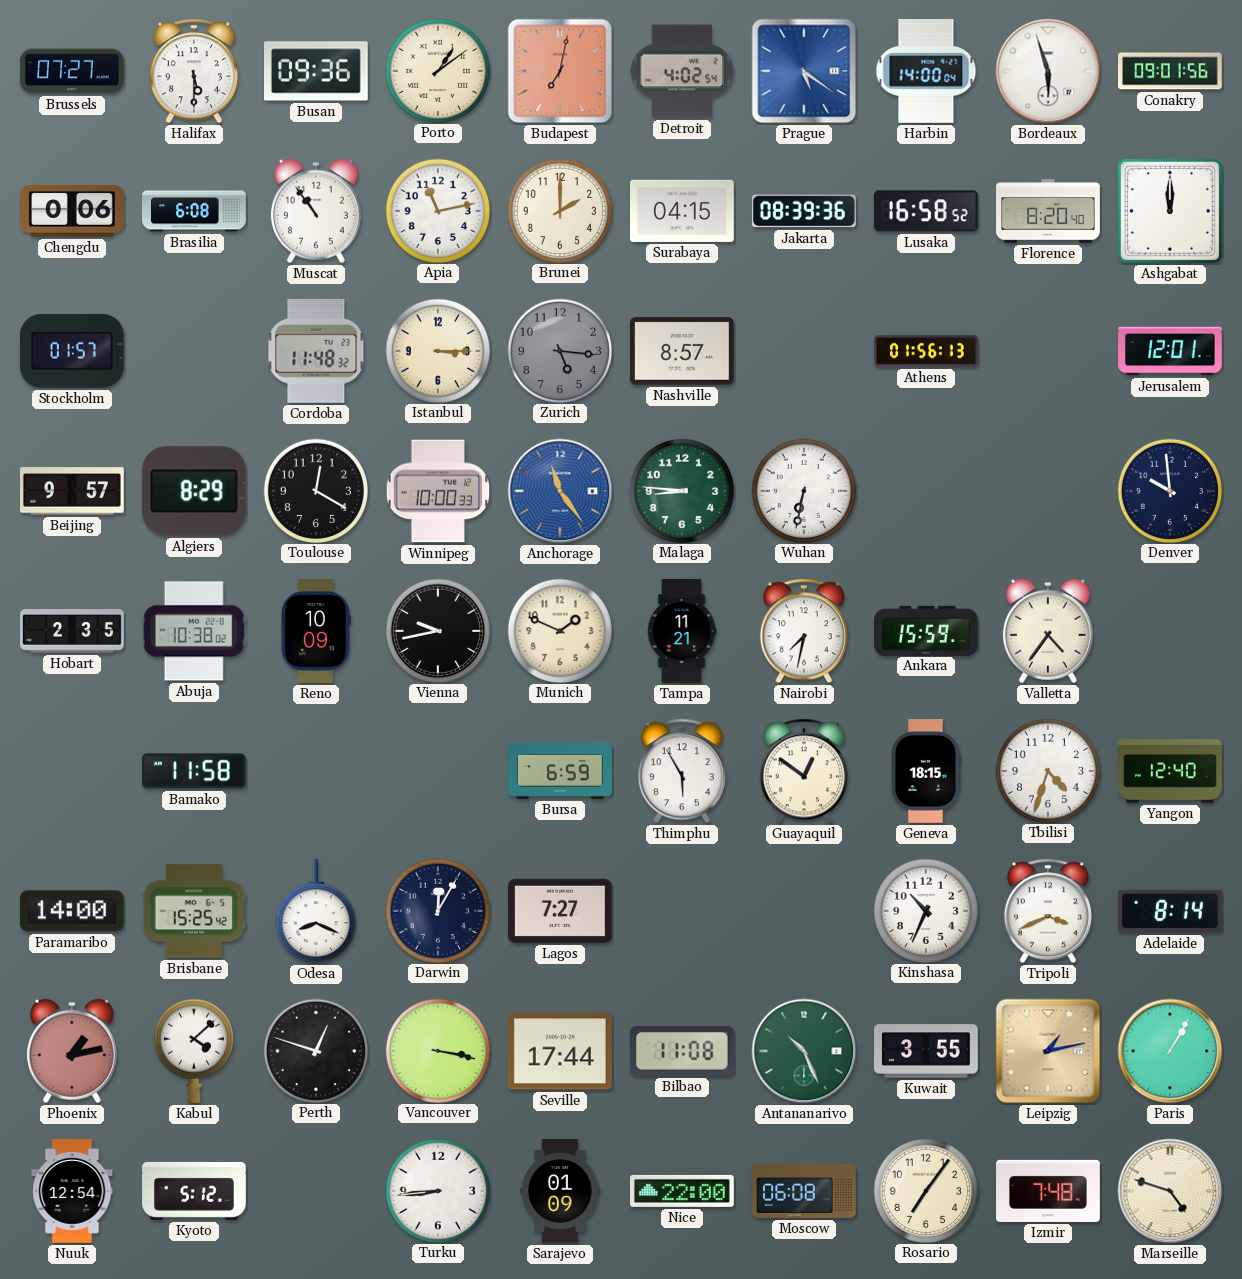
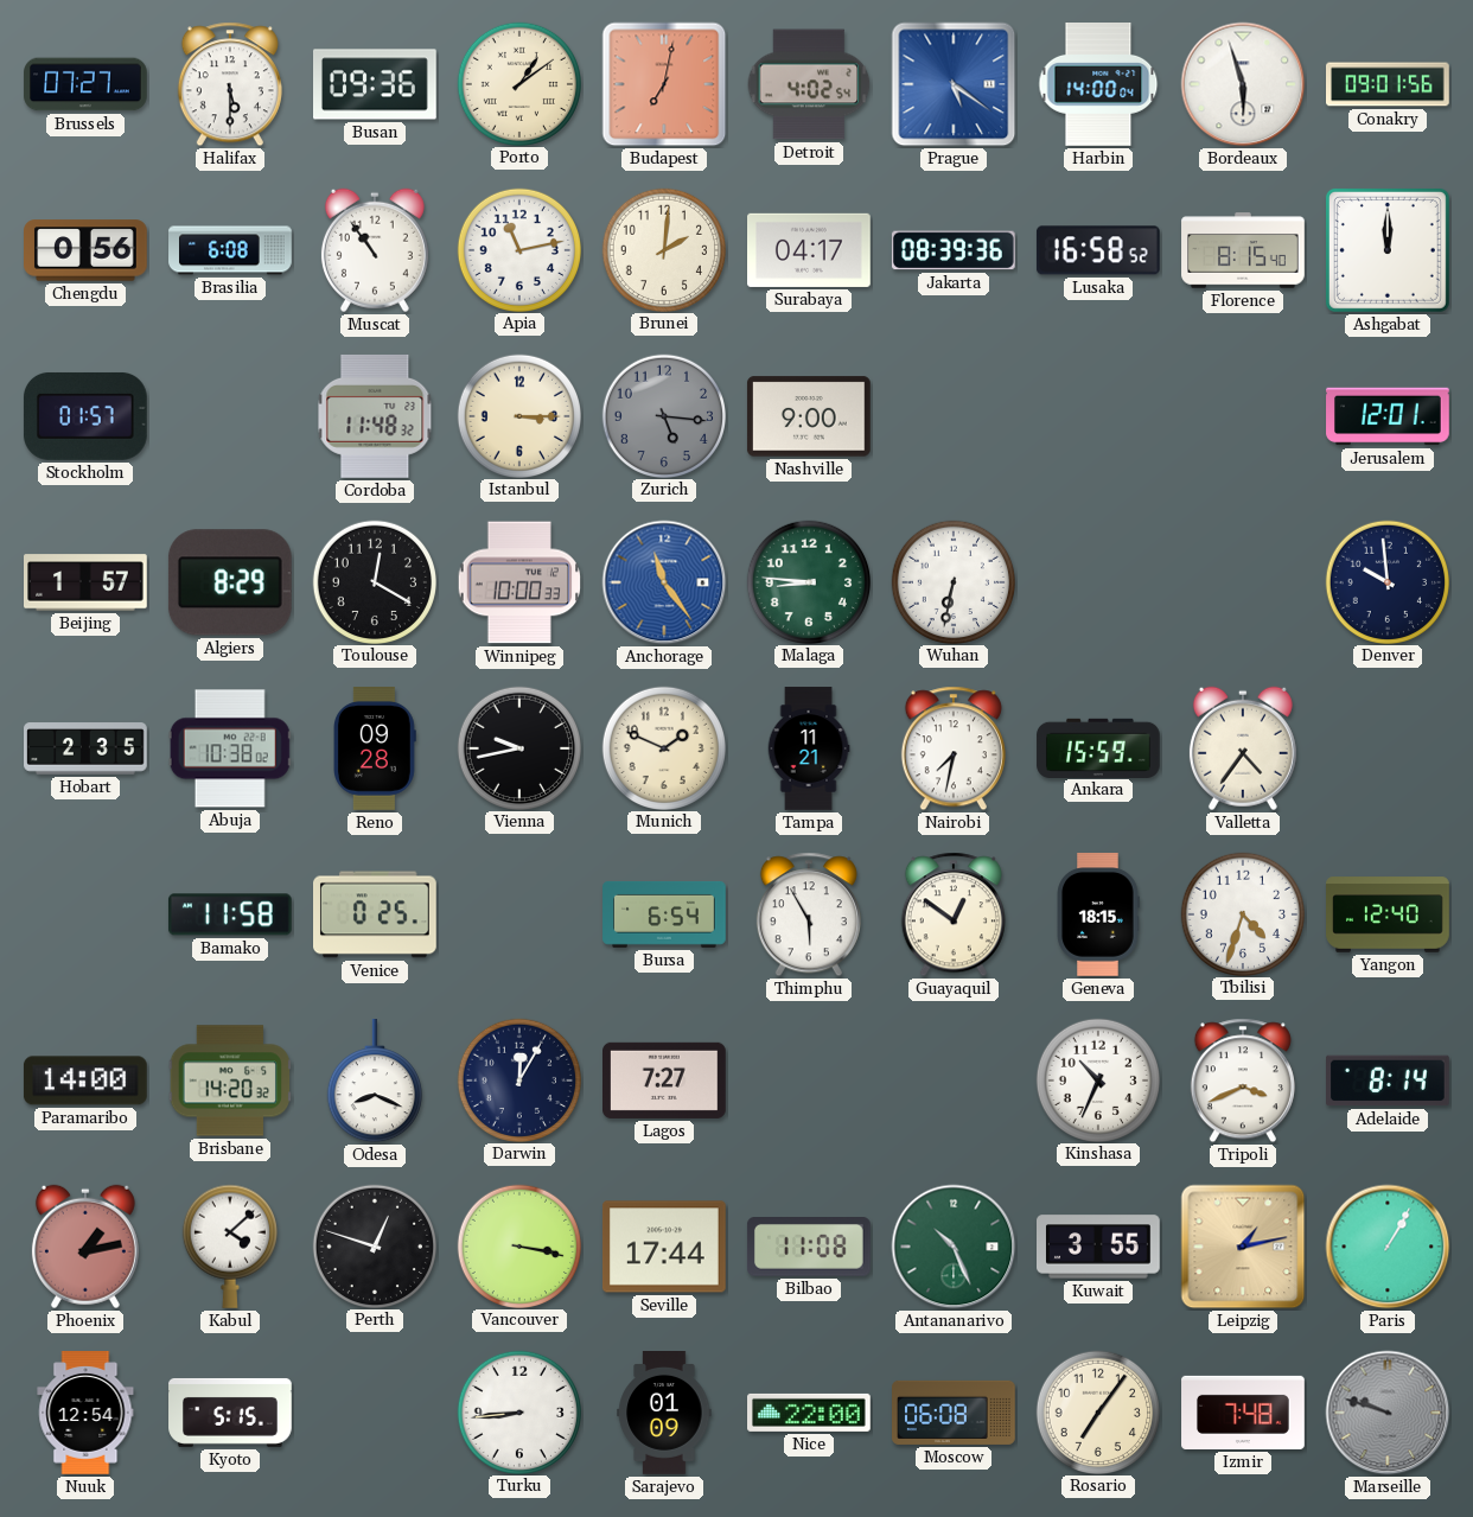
Chengdu: 0:06 -> 0:56 (87, 250)
Brunei: 2:00 -> 2:01 (663, 249)
Surabaya: 04:15 -> 04:17 (810, 250)
Florence: 8:20 -> 8:15 (1243, 250)
Nashville: 8:57 -> 9:00 (809, 416)
Athens: 01:56 -> none (926, 351)
Beijing: 9:57 -> 1:57 (87, 582)
Reno: 10:09 -> 09:28 (376, 750)
Venice: none -> 0:25 (376, 914)
Bursa: 6:59 -> 6:54 (664, 914)
Brisbane: 15:25 -> 14:20 (230, 1081)
Kyoto: 5:12 -> 5:15 (230, 1413)
Marseille: 4:48 -> 9:48 (1388, 1413)
Marseille dial: cream -> grey (1388, 1413)
